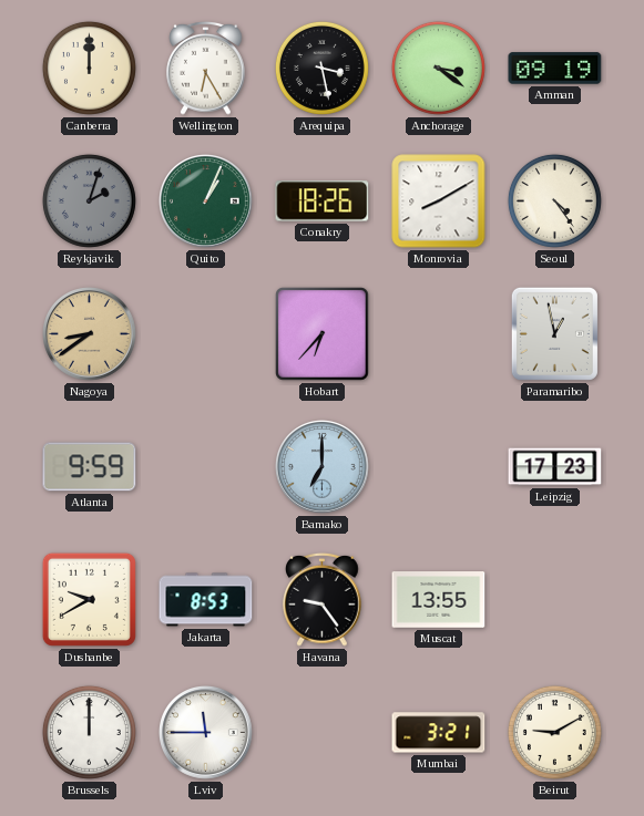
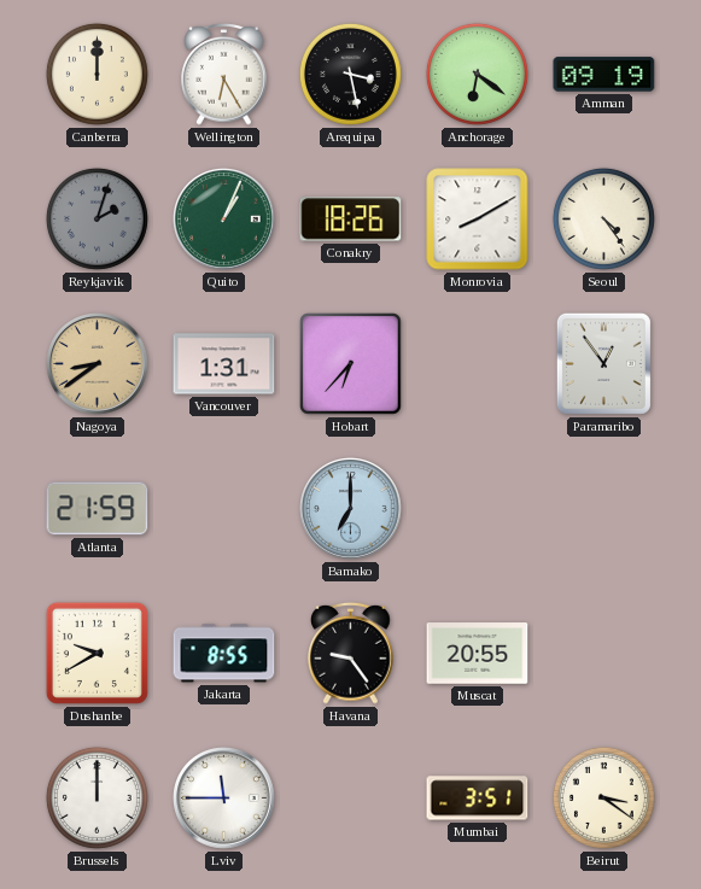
Anchorage: 3:21 -> 6:21 (477, 74)
Vancouver: none -> 1:31 (224, 364)
Paramaribo: 12:58 -> 12:54 (603, 363)
Atlanta: 9:59 -> 21:59 (98, 509)
Leipzig: 17:23 -> none (555, 467)
Jakarta: 8:53 -> 8:55 (224, 654)
Muscat: 13:55 -> 20:55 (478, 654)
Mumbai: 3:21 -> 3:51 (478, 799)
Beirut: 9:10 -> 3:21 (603, 797)
